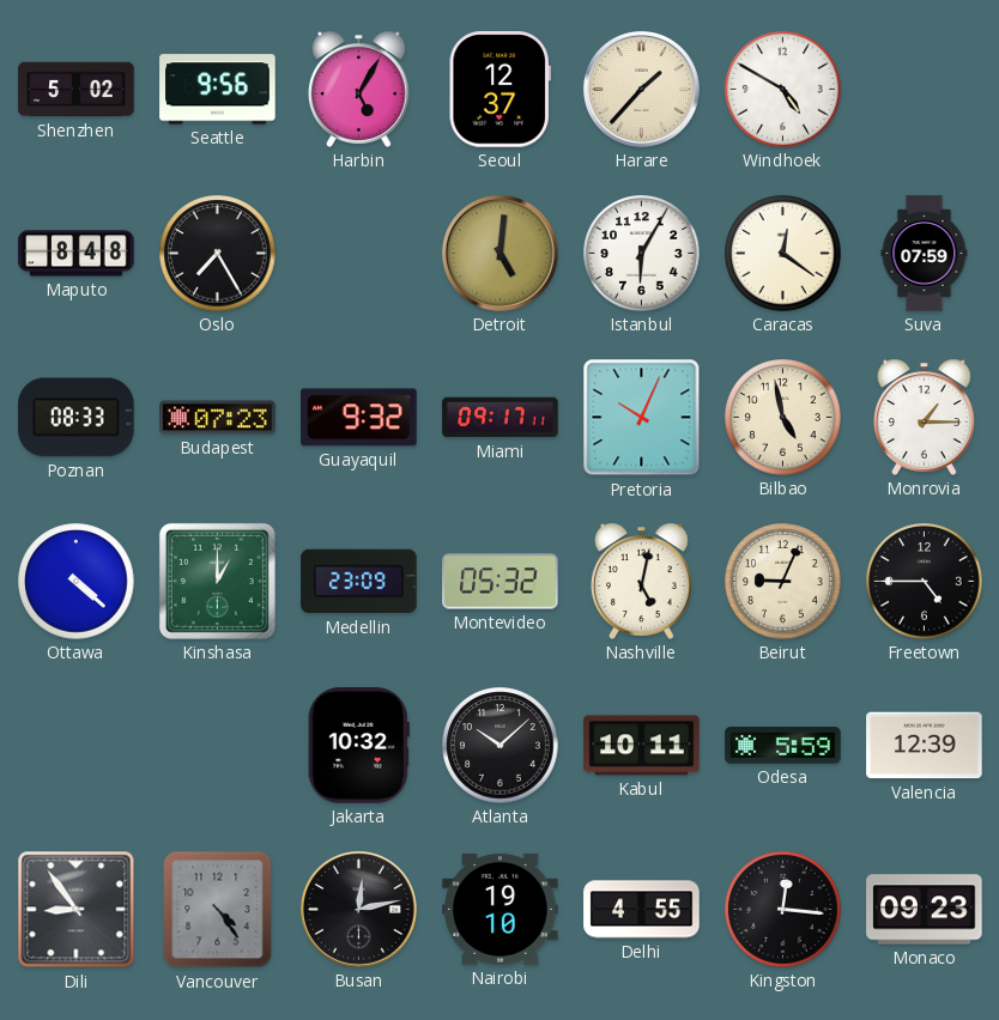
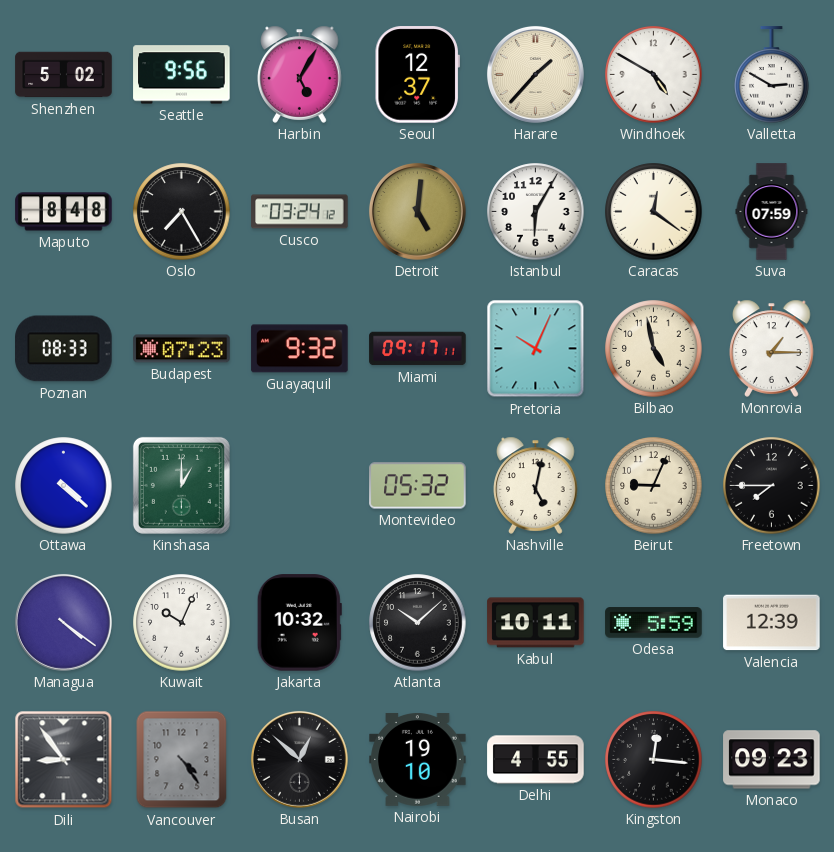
Valletta: none -> 2:50 (772, 75)
Cusco: none -> 03:24 (300, 212)
Medellin: 23:09 -> none (359, 582)
Freetown: 4:45 -> 7:45 (772, 486)
Managua: none -> 4:21 (63, 622)
Kuwait: none -> 10:04 (182, 623)
Busan: 12:13 -> 12:52 (299, 759)
